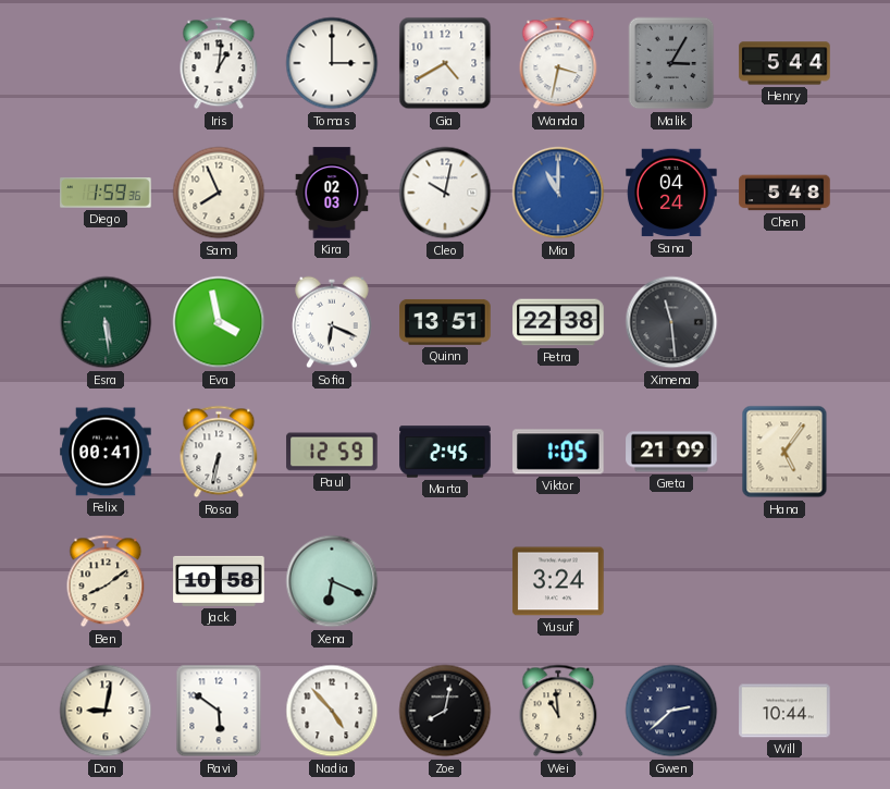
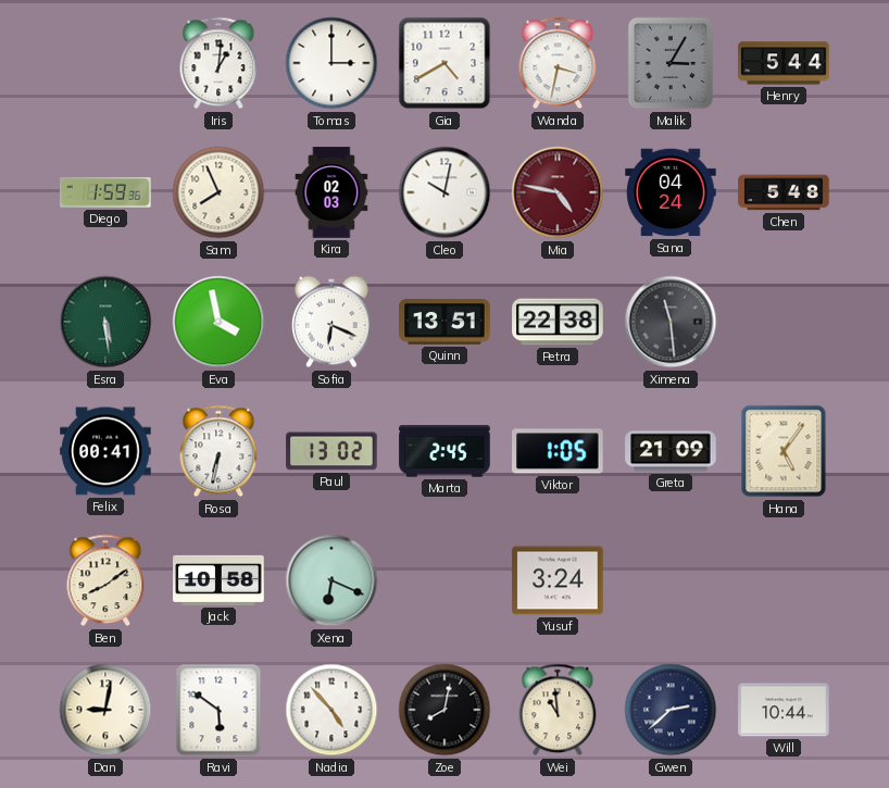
Mia: 11:00 -> 4:47 (558, 192)
Mia dial: blue -> burgundy (558, 192)
Paul: 12:59 -> 13:02 (331, 451)
